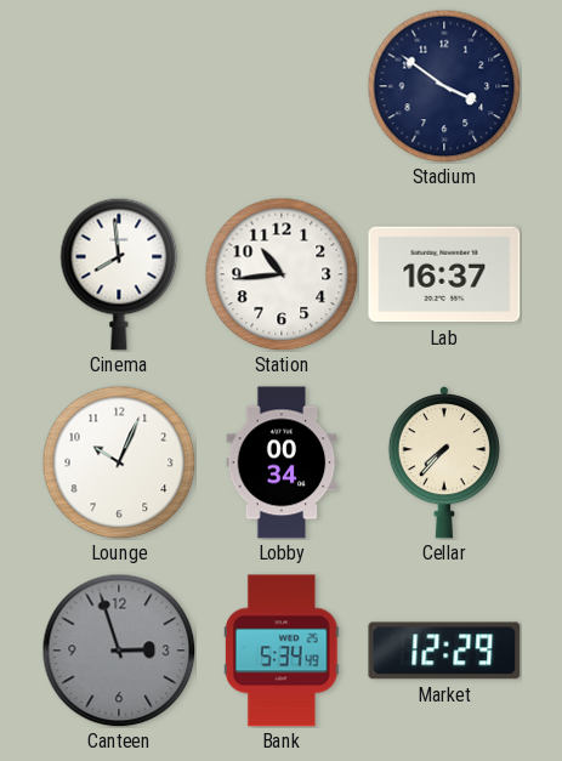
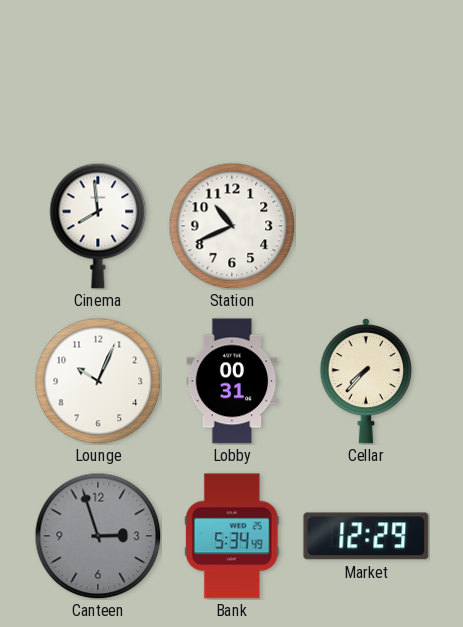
Stadium: 3:51 -> none (444, 86)
Station: 10:44 -> 10:41 (232, 226)
Lab: 16:37 -> none (444, 274)
Lobby: 00:34 -> 00:31 (232, 381)
